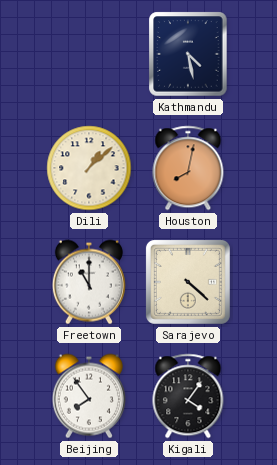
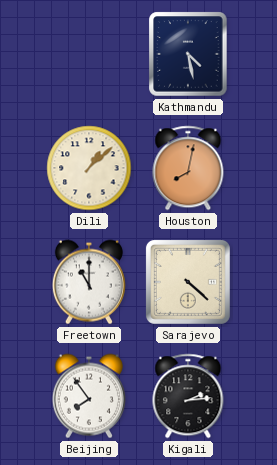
Kigali: 4:06 -> 2:14 (188, 396)
